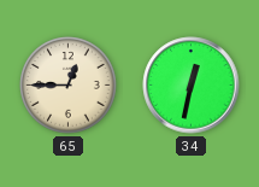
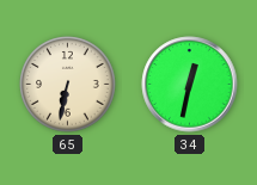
65: 12:45 -> 6:32 (68, 85)
